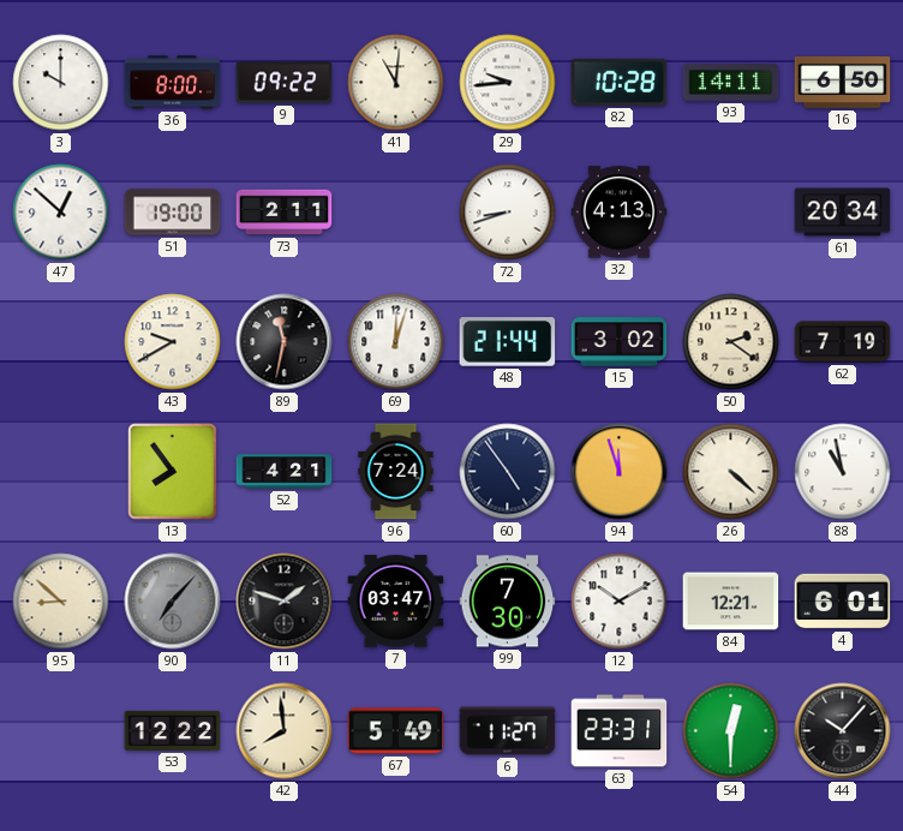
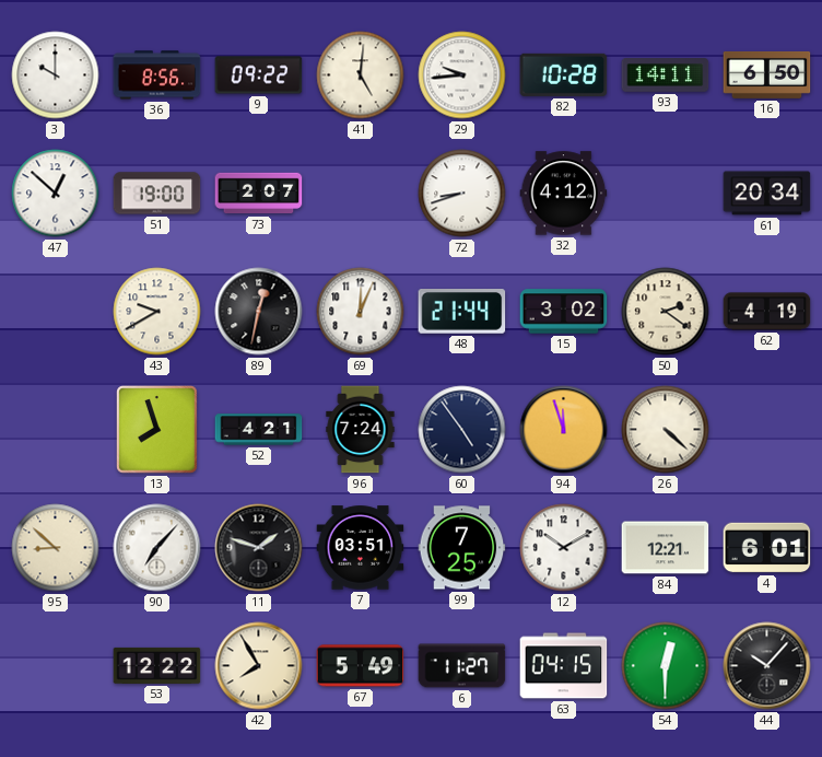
36: 8:00 -> 8:56 (157, 75)
41: 11:01 -> 5:01 (361, 75)
73: 2:11 -> 2:07 (259, 194)
32: 4:13 -> 4:12 (564, 194)
89: 11:32 -> 12:32 (259, 312)
69: 12:03 -> 12:04 (361, 312)
62: 7:19 -> 4:19 (767, 312)
13: 7:54 -> 7:57 (157, 430)
88: 10:58 -> none (843, 472)
90 dial: grey -> white (157, 548)
7: 03:47 -> 03:51 (361, 548)
99: 7:30 -> 7:25 (462, 548)
42: 7:59 -> 7:55 (259, 666)
63: 23:31 -> 04:15 (564, 666)
